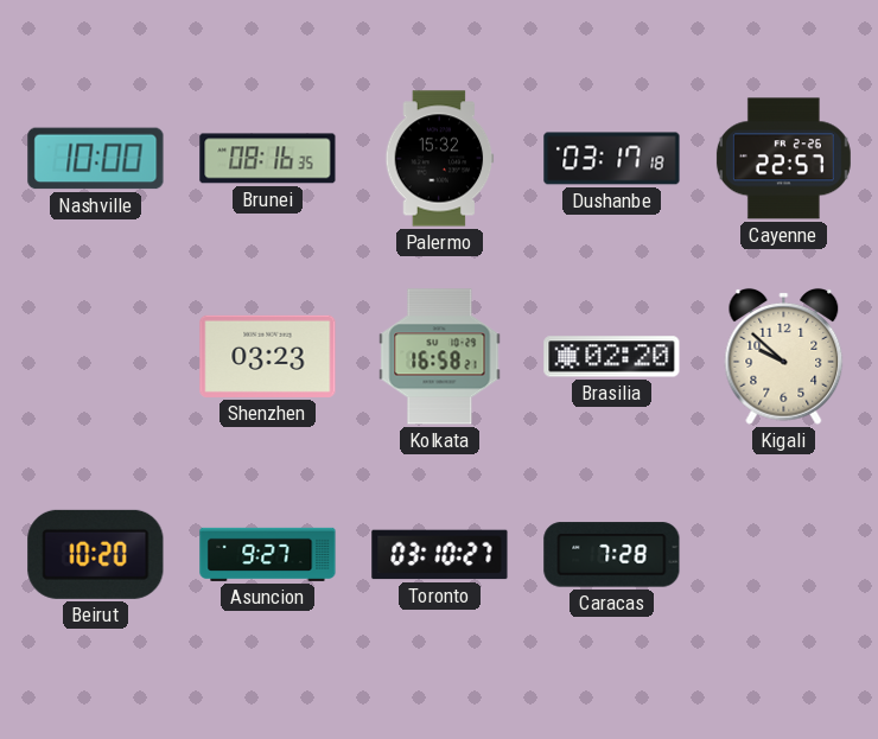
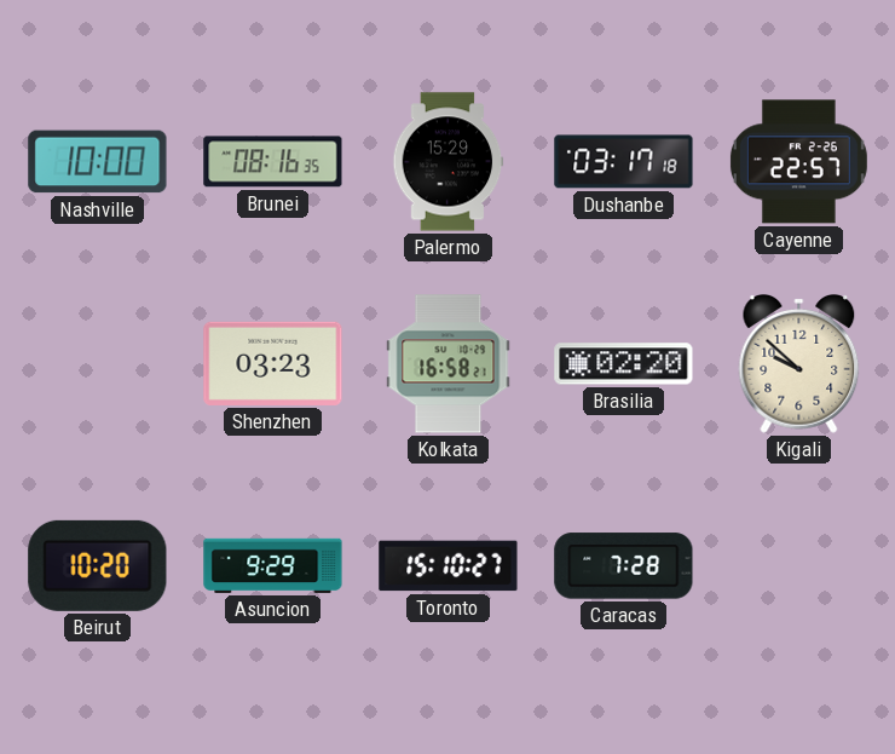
Palermo: 15:32 -> 15:29 (449, 162)
Asuncion: 9:27 -> 9:29 (273, 565)
Toronto: 03:10 -> 15:10 (449, 566)
